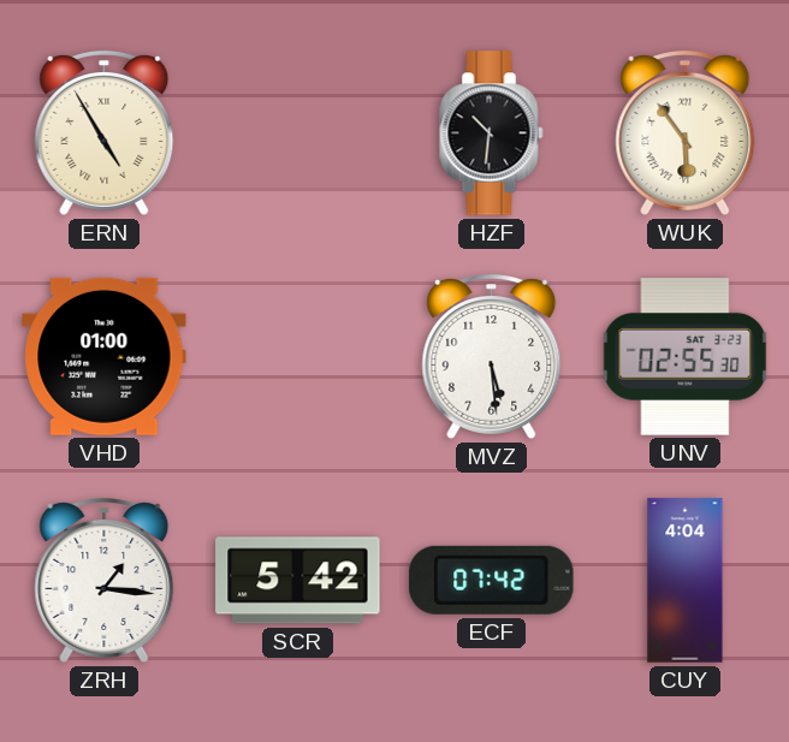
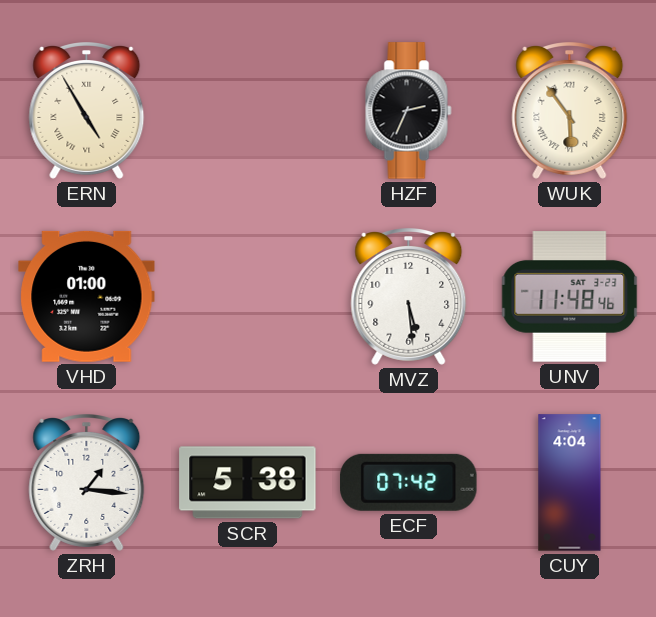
HZF: 10:31 -> 2:34 (409, 111)
UNV: 02:55 -> 11:48 (570, 297)
SCR: 5:42 -> 5:38 (248, 483)
